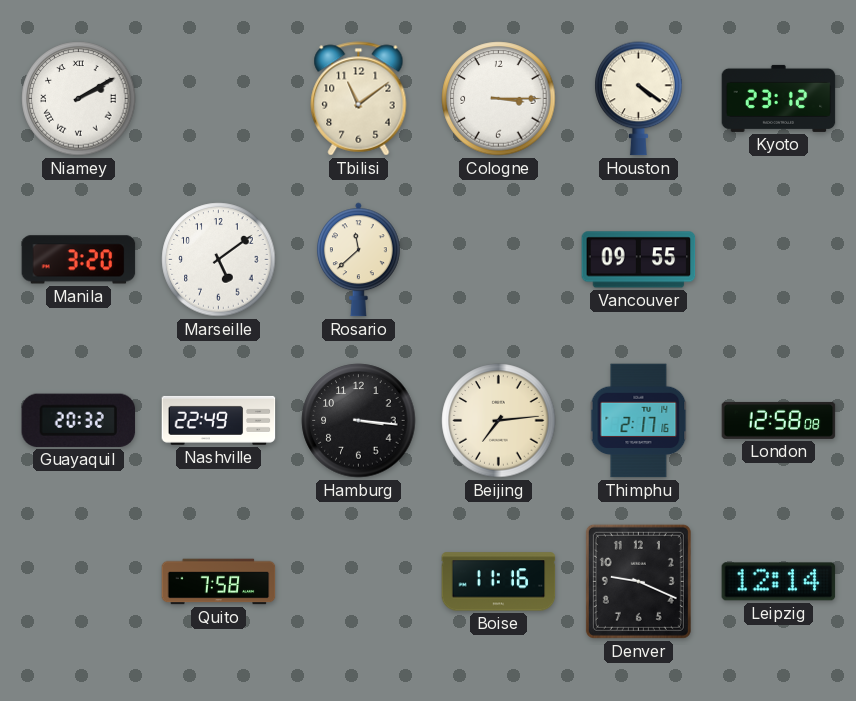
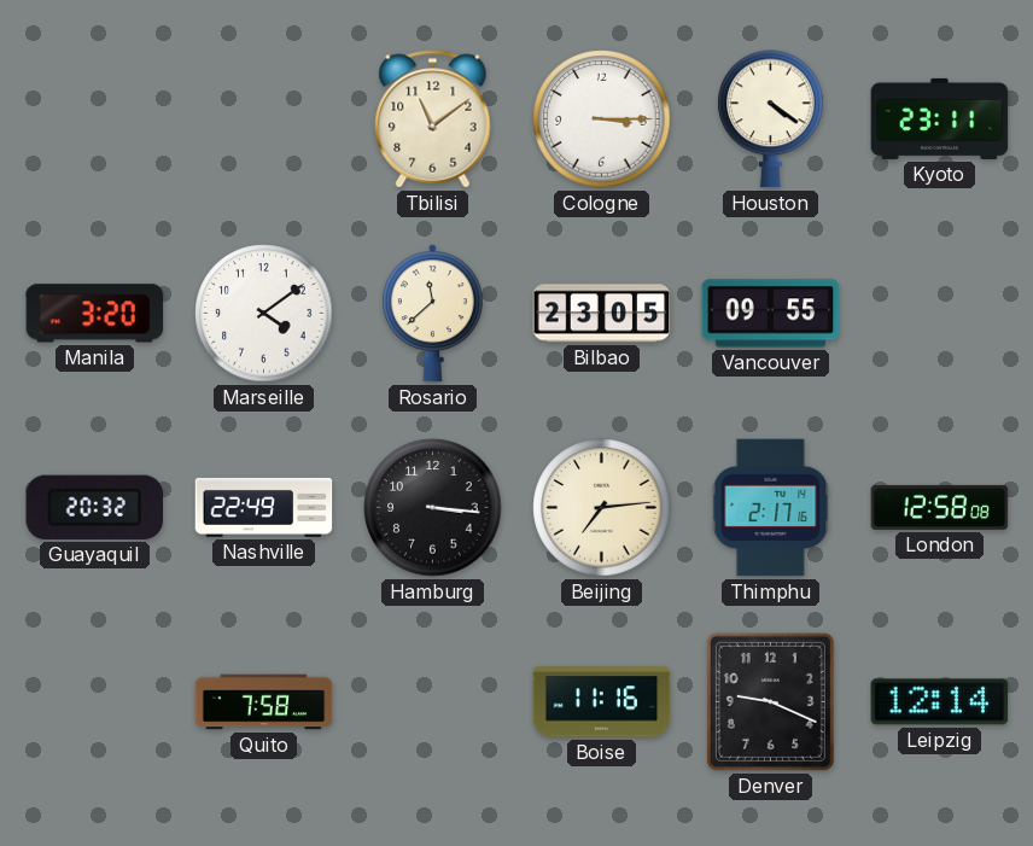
Niamey: 2:10 -> none (79, 99)
Kyoto: 23:12 -> 23:11 (940, 118)
Marseille: 5:09 -> 4:09 (264, 314)
Bilbao: none -> 23:05 (602, 314)
